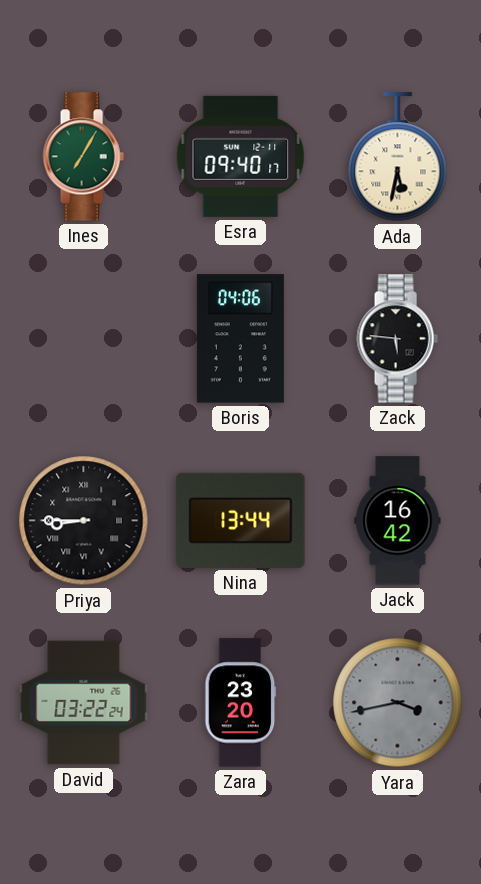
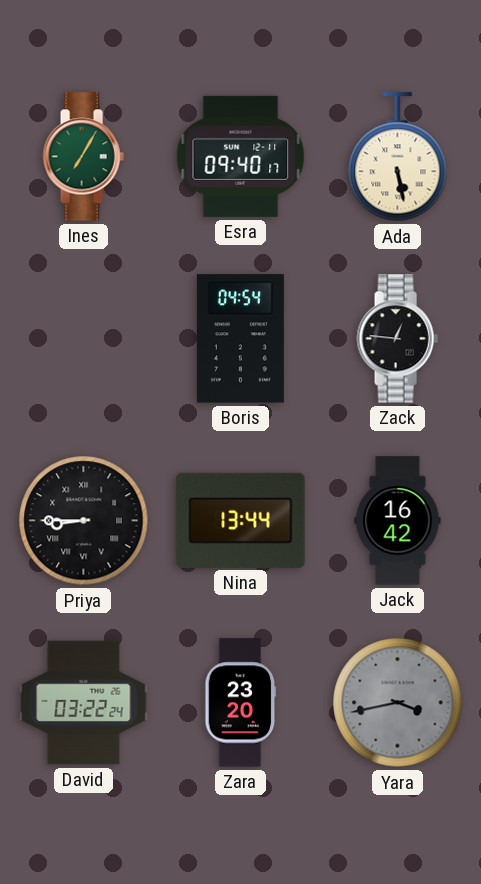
Ada: 5:32 -> 5:28 (398, 157)
Boris: 04:06 -> 04:54 (240, 339)
Zack: 5:46 -> 12:46 (397, 339)
